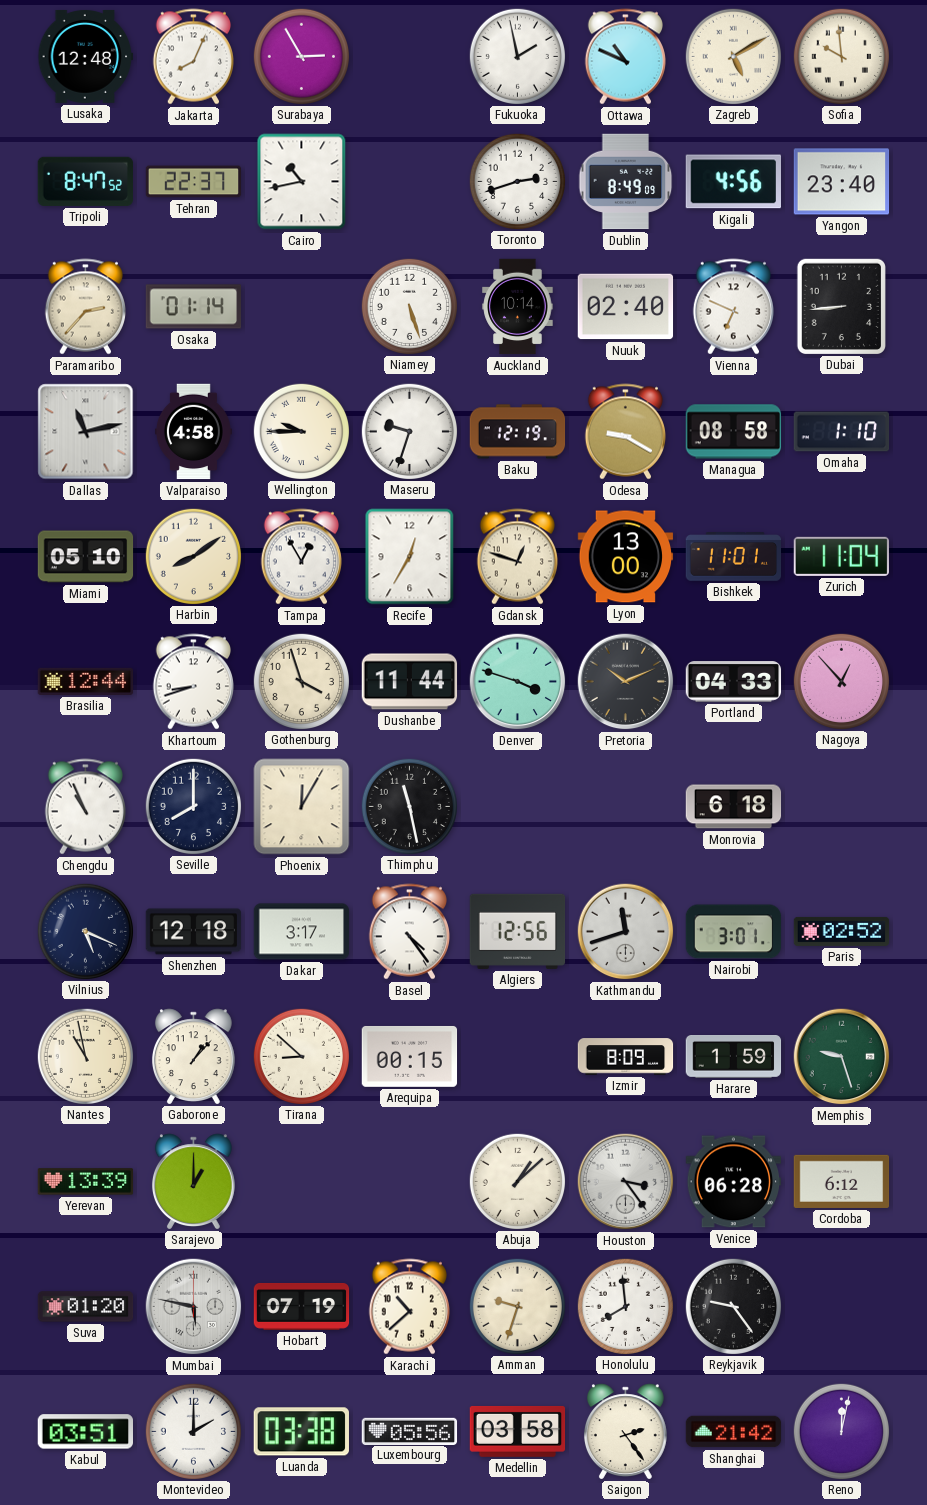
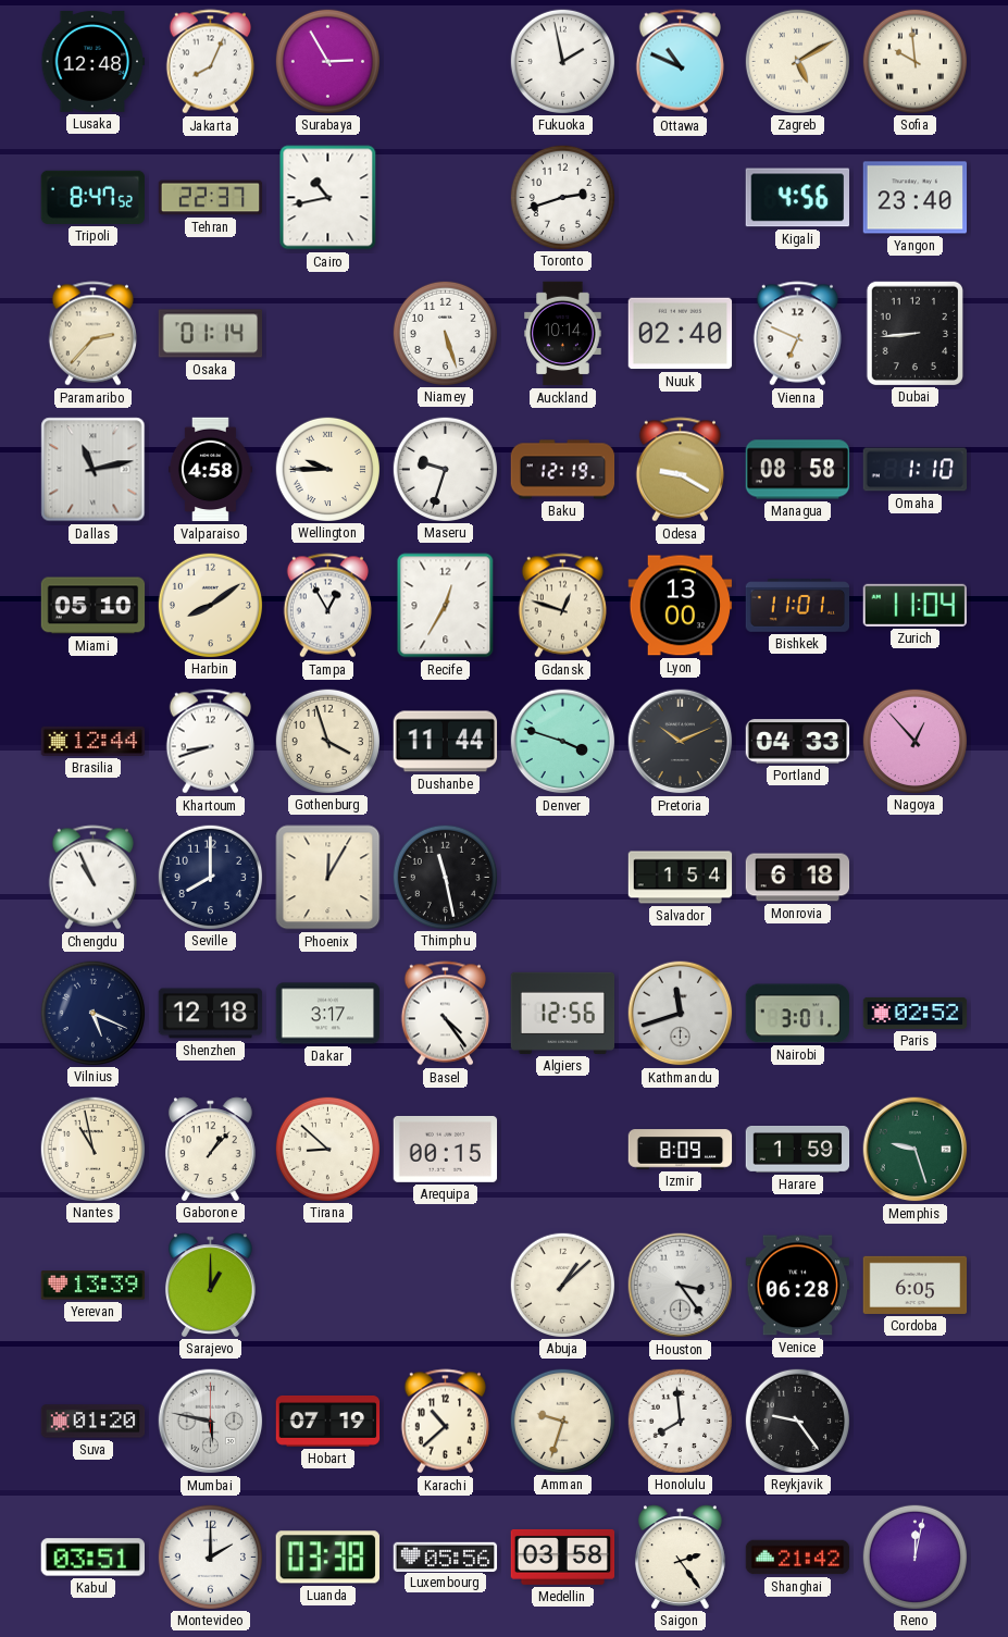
Dublin: 8:49 -> none (626, 182)
Salvador: none -> 1:54 (681, 878)
Cordoba: 6:12 -> 6:05 (916, 1285)
